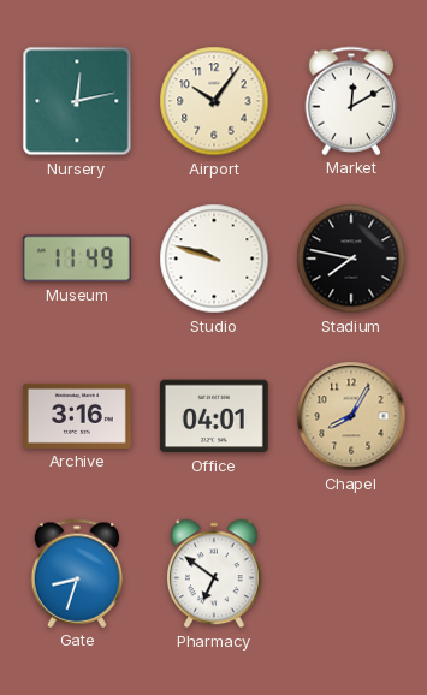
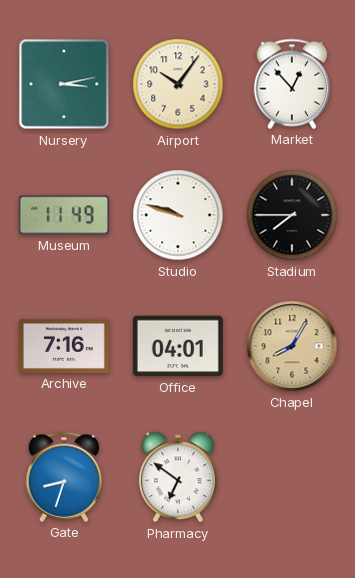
Nursery: 12:13 -> 3:13 (64, 84)
Market: 12:10 -> 12:53 (292, 84)
Stadium: 7:47 -> 7:45 (292, 215)
Archive: 3:16 -> 7:16 (64, 346)
